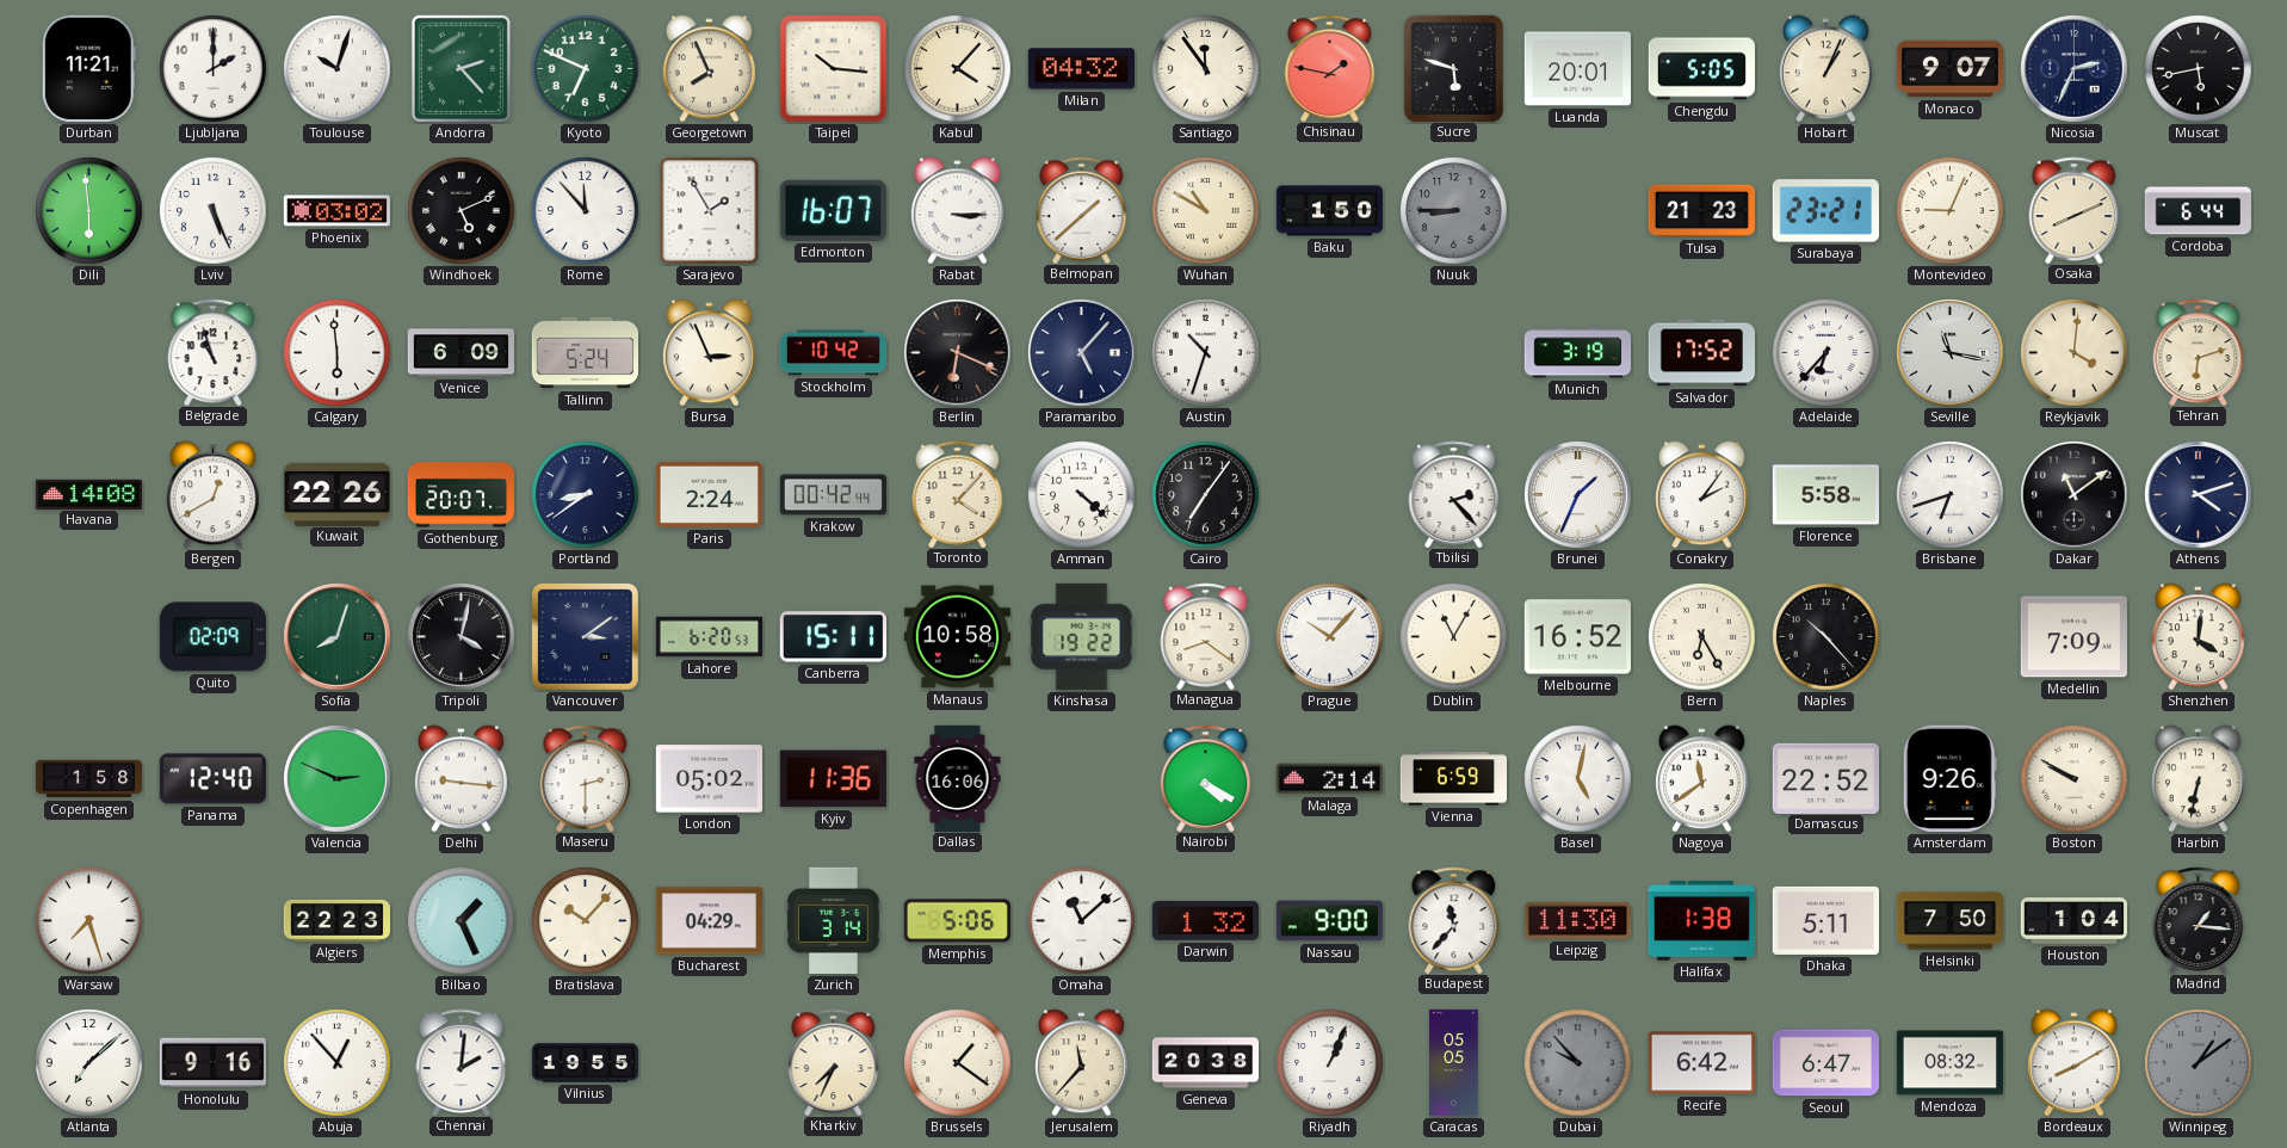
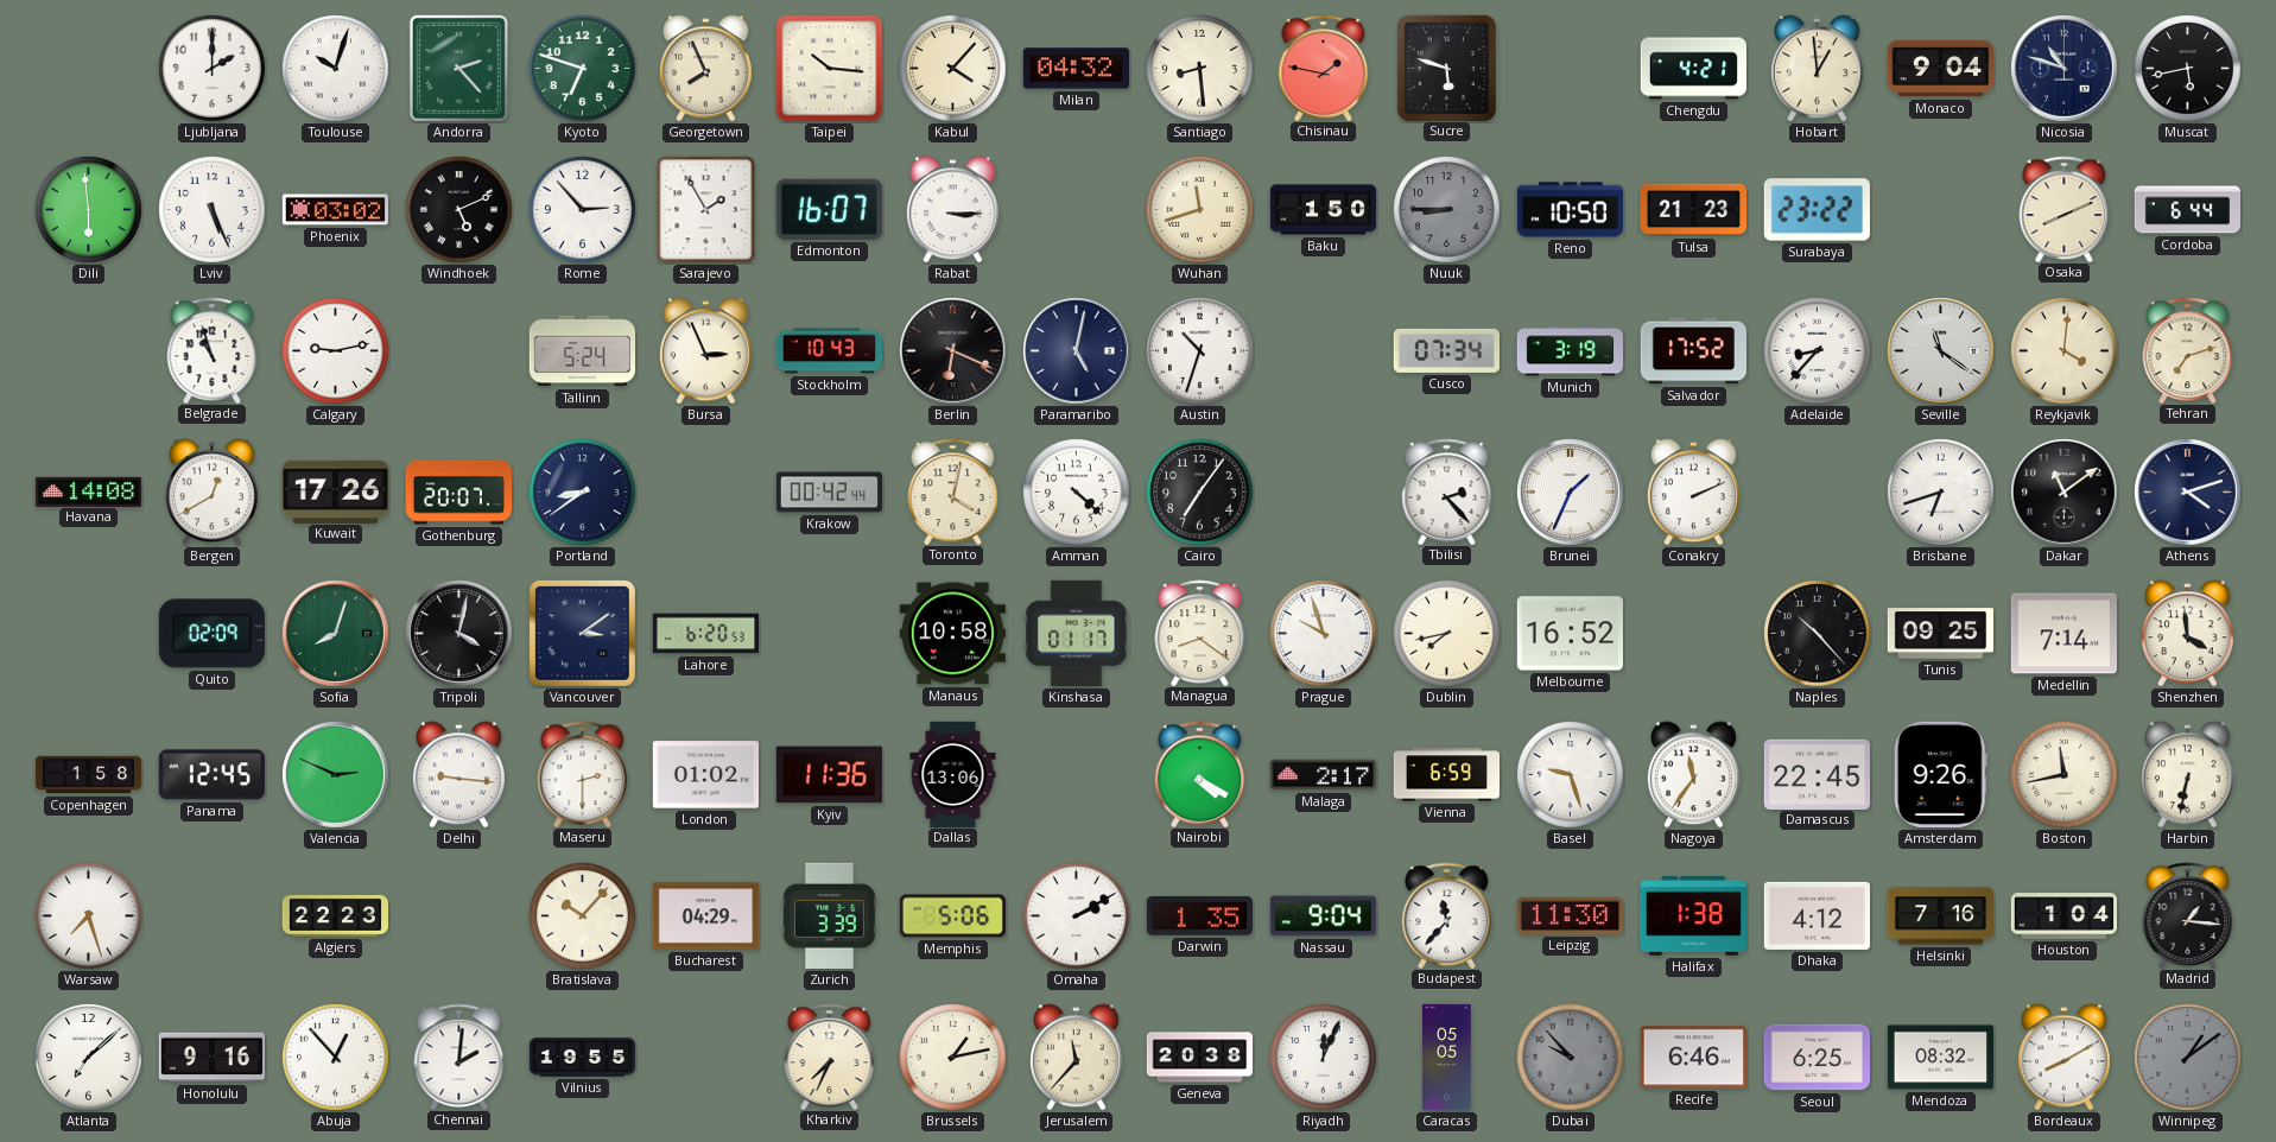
Durban: 11:21 -> none (88, 68)
Kyoto: 6:49 -> 6:48 (583, 69)
Santiago: 11:54 -> 8:29 (1200, 69)
Luanda: 20:01 -> none (1577, 69)
Chengdu: 5:05 -> 4:21 (1693, 69)
Hobart: 1:04 -> 12:59 (1817, 69)
Monaco: 9:07 -> 9:04 (1940, 69)
Nicosia: 2:34 -> 10:48 (2065, 69)
Rome: 11:53 -> 2:53 (583, 210)
Belmopan: 1:38 -> none (1082, 210)
Wuhan: 10:50 -> 11:42 (1200, 210)
Reno: none -> 10:50 (1570, 210)
Surabaya: 23:21 -> 23:22 (1817, 210)
Montevideo: 9:04 -> none (1951, 211)
Calgary: 5:59 -> 9:13 (336, 351)
Venice: 6:09 -> none (462, 353)
Stockholm: 10:42 -> 10:43 (829, 351)
Paramaribo: 5:07 -> 5:02 (1077, 351)
Cusco: none -> 07:34 (1446, 350)
Adelaide: 6:37 -> 8:37 (1818, 351)
Seville: 11:17 -> 11:21 (1941, 351)
Tehran: 6:12 -> 7:12 (2188, 350)
Kuwait: 22:26 -> 17:26 (335, 491)
Paris: 2:24 -> none (709, 494)
Toronto: 4:07 -> 4:02 (953, 491)
Conakry: 2:06 -> 2:11 (1693, 493)
Florence: 5:58 -> none (1825, 495)
Canberra: 15:11 -> none (833, 637)
Kinshasa: 19:22 -> 01:17 (1077, 633)
Prague: 10:07 -> 9:57 (1324, 634)
Dublin: 11:05 -> 7:43 (1447, 634)
Bern: 6:25 -> none (1702, 637)
Tunis: none -> 09:25 (1940, 634)
Medellin: 7:09 -> 7:14 (2063, 634)
Shenzhen: 4:01 -> 3:59 (2187, 634)
Panama: 12:40 -> 12:45 (211, 775)
London: 05:02 -> 01:02 (705, 775)
Dallas: 16:06 -> 13:06 (953, 774)
Malaga: 2:14 -> 2:17 (1323, 775)
Basel: 5:02 -> 9:27 (1571, 775)
Nagoya: 11:39 -> 11:36 (1693, 775)
Damascus: 22:52 -> 22:45 (1817, 774)
Boston: 9:50 -> 11:43 (2065, 775)
Bilbao: 1:26 -> none (462, 921)
Zurich: 3:14 -> 3:39 (830, 915)
Omaha: 11:08 -> 2:10 (1077, 916)
Darwin: 1:32 -> 1:35 (1199, 915)
Nassau: 9:00 -> 9:04 (1323, 916)
Dhaka: 5:11 -> 4:12 (1817, 915)
Helsinki: 7:50 -> 7:16 (1941, 916)
Brussels: 1:21 -> 1:13 (953, 1058)
Riyadh: 1:04 -> 12:04 (1324, 1058)
Recife: 6:42 -> 6:46 (1693, 1058)
Seoul: 6:47 -> 6:25 (1817, 1058)
